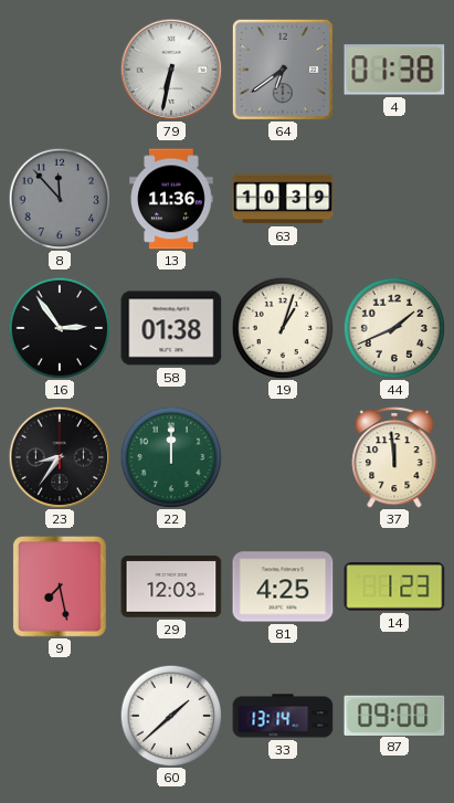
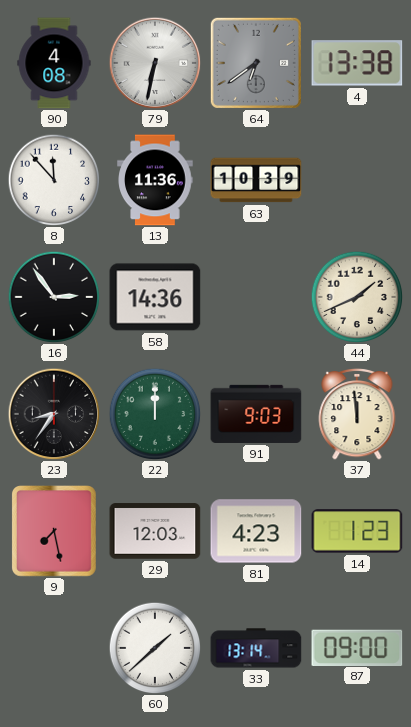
90: none -> 4:08 (54, 63)
4: 01:38 -> 13:38 (357, 63)
8 dial: grey -> white (54, 180)
58: 01:38 -> 14:36 (155, 297)
19: 1:03 -> none (283, 328)
91: none -> 9:03 (256, 414)
81: 4:25 -> 4:23 (256, 531)
